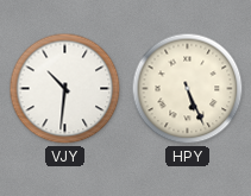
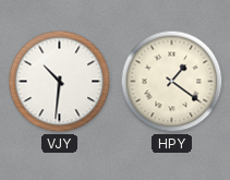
HPY: 5:26 -> 1:21 (172, 82)
